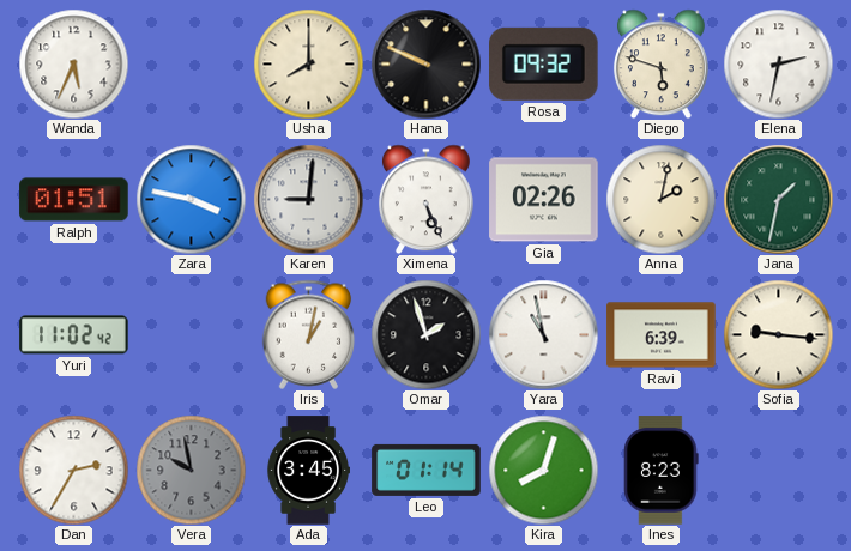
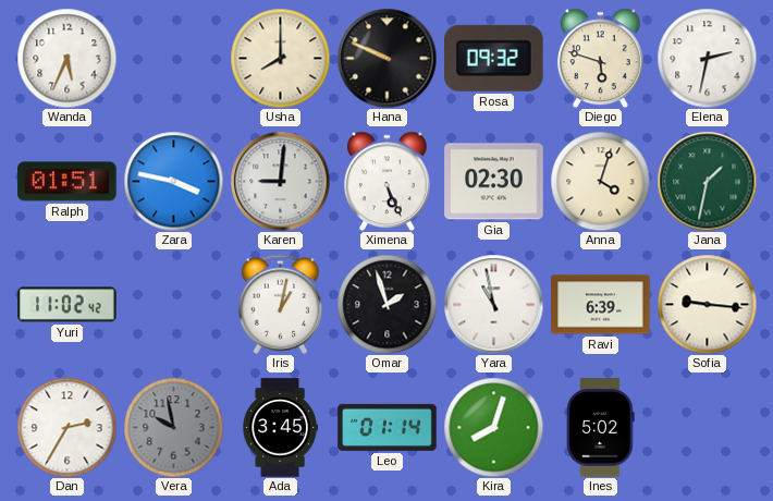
Gia: 02:26 -> 02:30 (494, 182)
Anna: 2:02 -> 4:03 (600, 181)
Ines: 8:23 -> 5:02 (601, 428)
